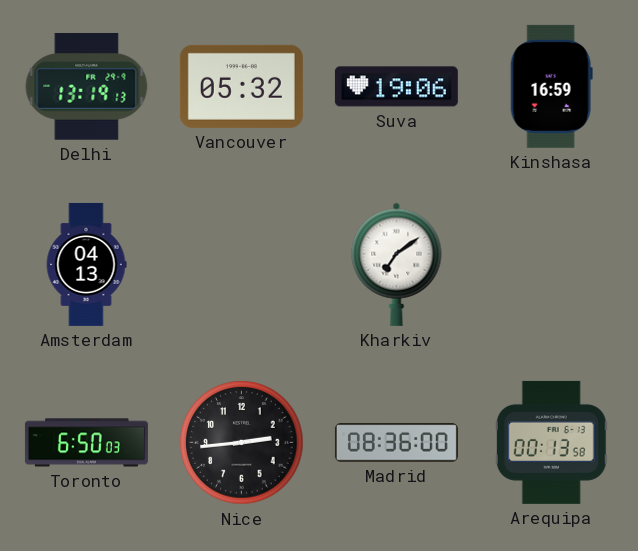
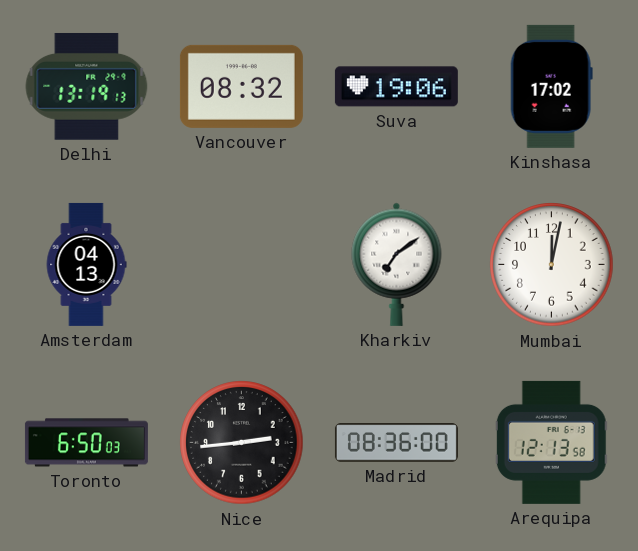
Vancouver: 05:32 -> 08:32 (241, 86)
Kinshasa: 16:59 -> 17:02 (551, 86)
Mumbai: none -> 12:02 (552, 265)
Arequipa: 00:13 -> 12:13 (551, 442)
